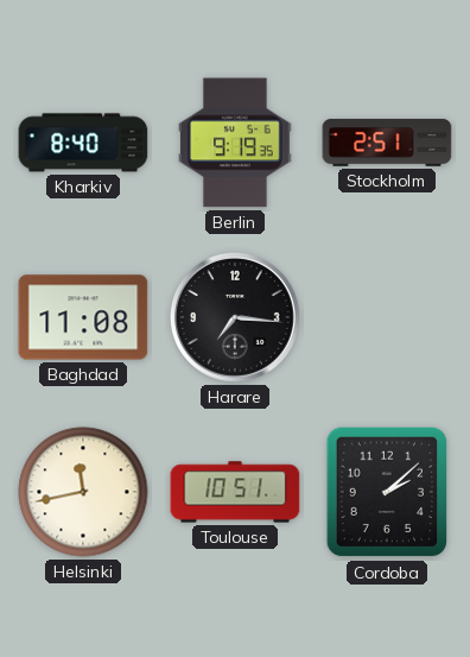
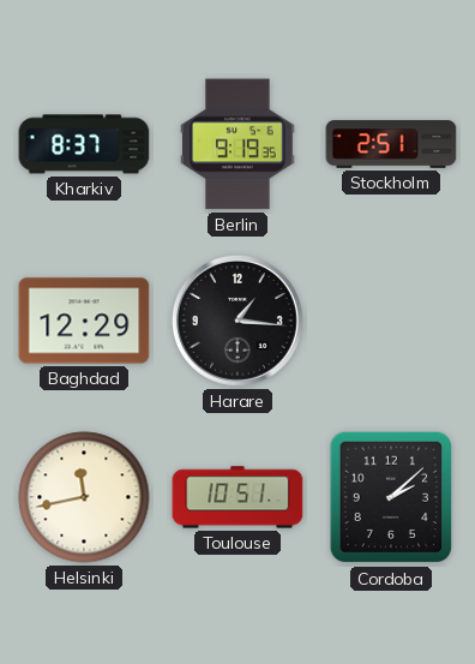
Kharkiv: 8:40 -> 8:37 (84, 144)
Baghdad: 11:08 -> 12:29 (84, 321)
Harare: 7:16 -> 1:16 (237, 321)
